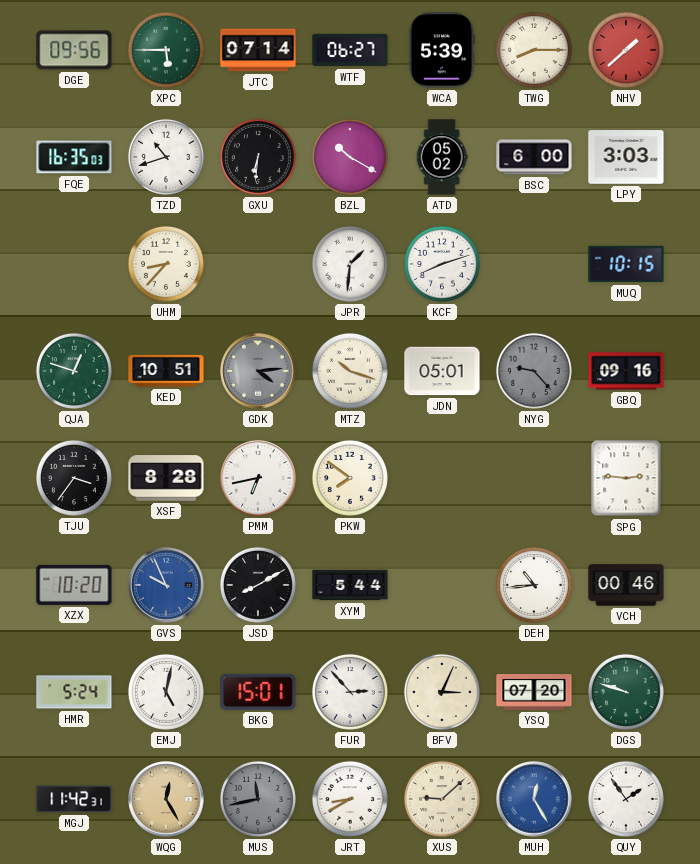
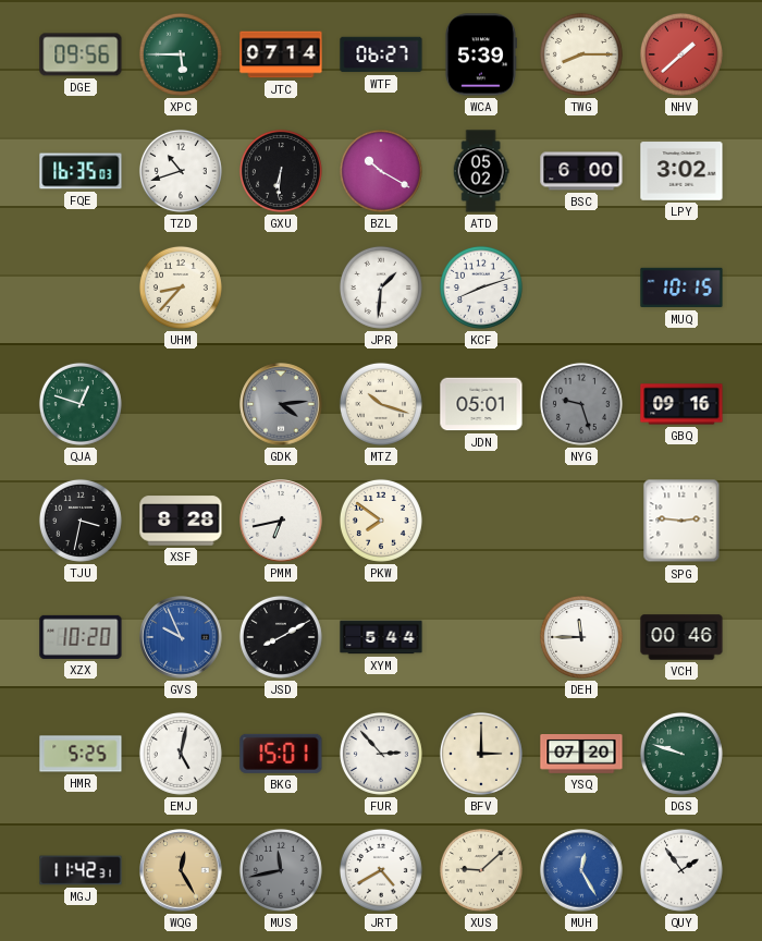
LPY: 3:03 -> 3:02 (681, 171)
KED: 10:51 -> none (166, 371)
NYG: 9:23 -> 9:27 (581, 404)
TJU: 3:36 -> 3:32 (81, 521)
DEH: 10:44 -> 11:45 (581, 637)
HMR: 5:24 -> 5:25 (81, 754)
BFV: 3:04 -> 3:00 (481, 754)
JRT: 8:40 -> 4:40 (381, 870)
